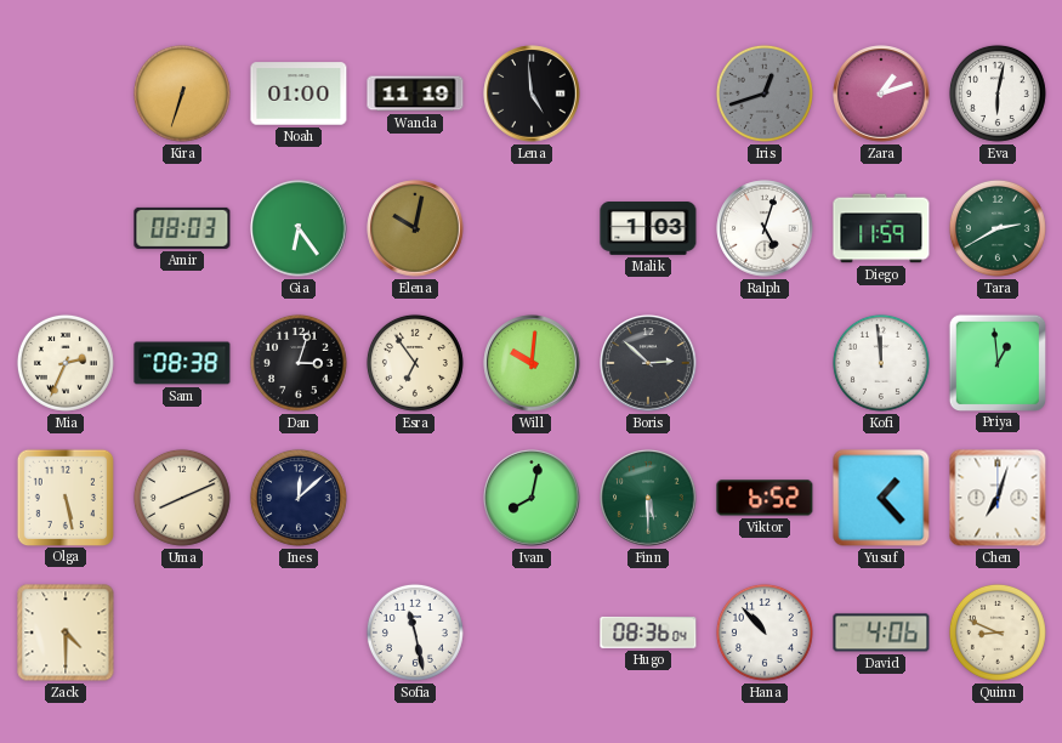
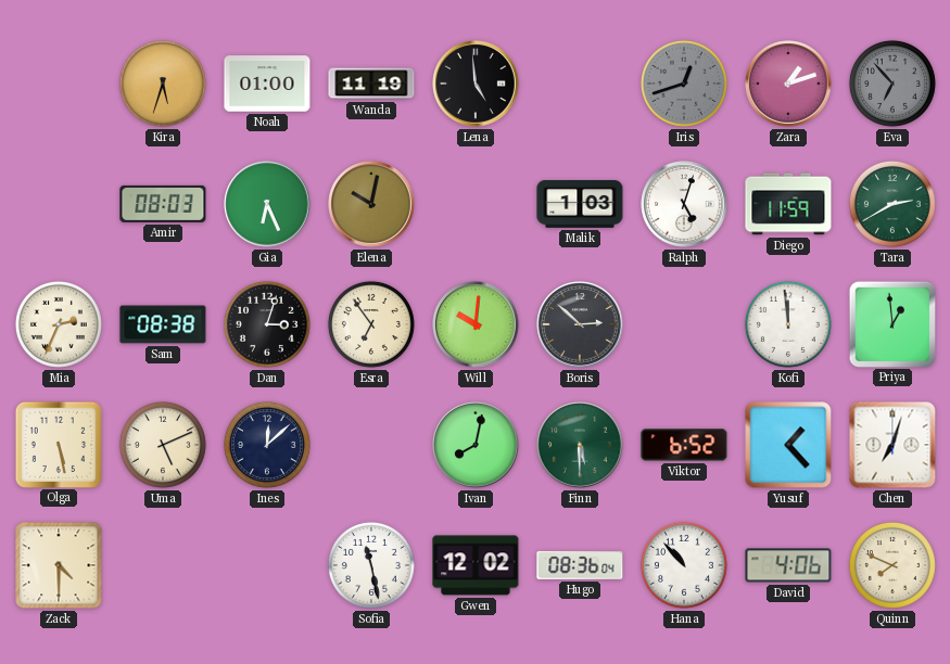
Kira: 6:33 -> 5:33 (163, 84)
Eva: 6:02 -> 6:53 (892, 84)
Eva dial: white -> grey (892, 84)
Gia: 6:24 -> 6:26 (267, 204)
Uma: 8:11 -> 5:11 (163, 445)
Gwen: none -> 12:02 (476, 565)
Quinn: 8:49 -> 7:49 (892, 565)
